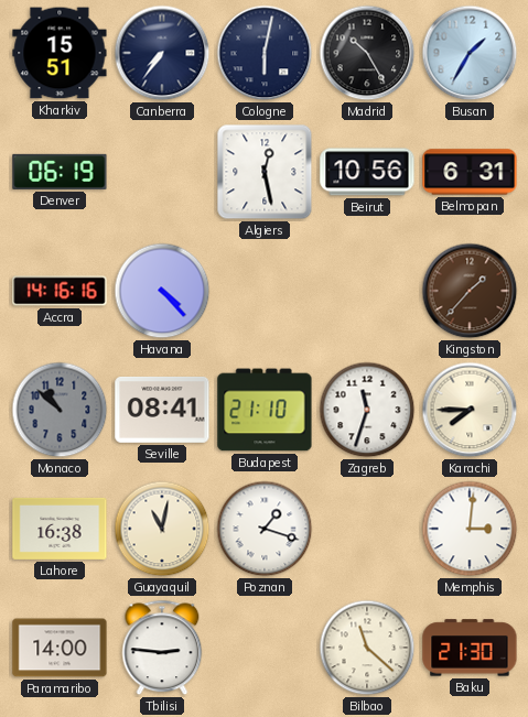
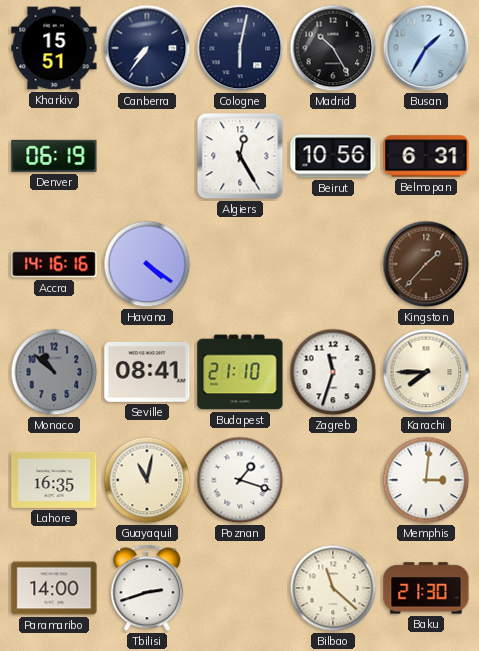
Algiers: 12:28 -> 12:25 (240, 156)
Havana: 4:23 -> 4:21 (147, 264)
Lahore: 16:38 -> 16:35 (54, 480)
Tbilisi: 2:46 -> 2:42 (147, 588)
